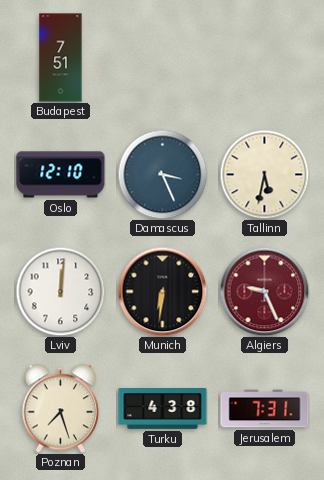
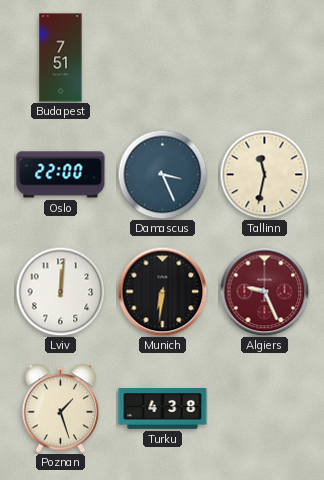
Oslo: 12:10 -> 22:00 (61, 175)
Tallinn: 5:32 -> 11:32 (264, 174)
Poznan: 7:27 -> 1:27 (61, 409)
Jerusalem: 7:31 -> none (265, 409)
